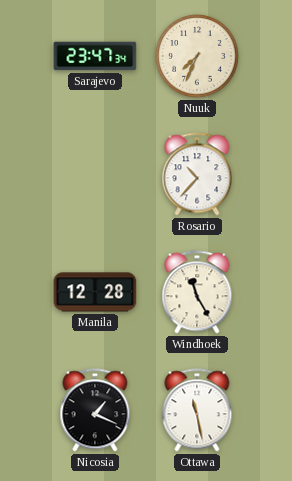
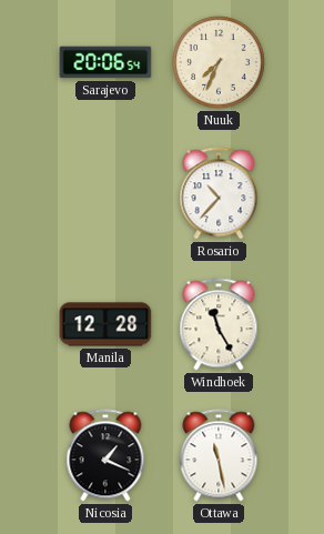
Sarajevo: 23:47 -> 20:06 (105, 62)
